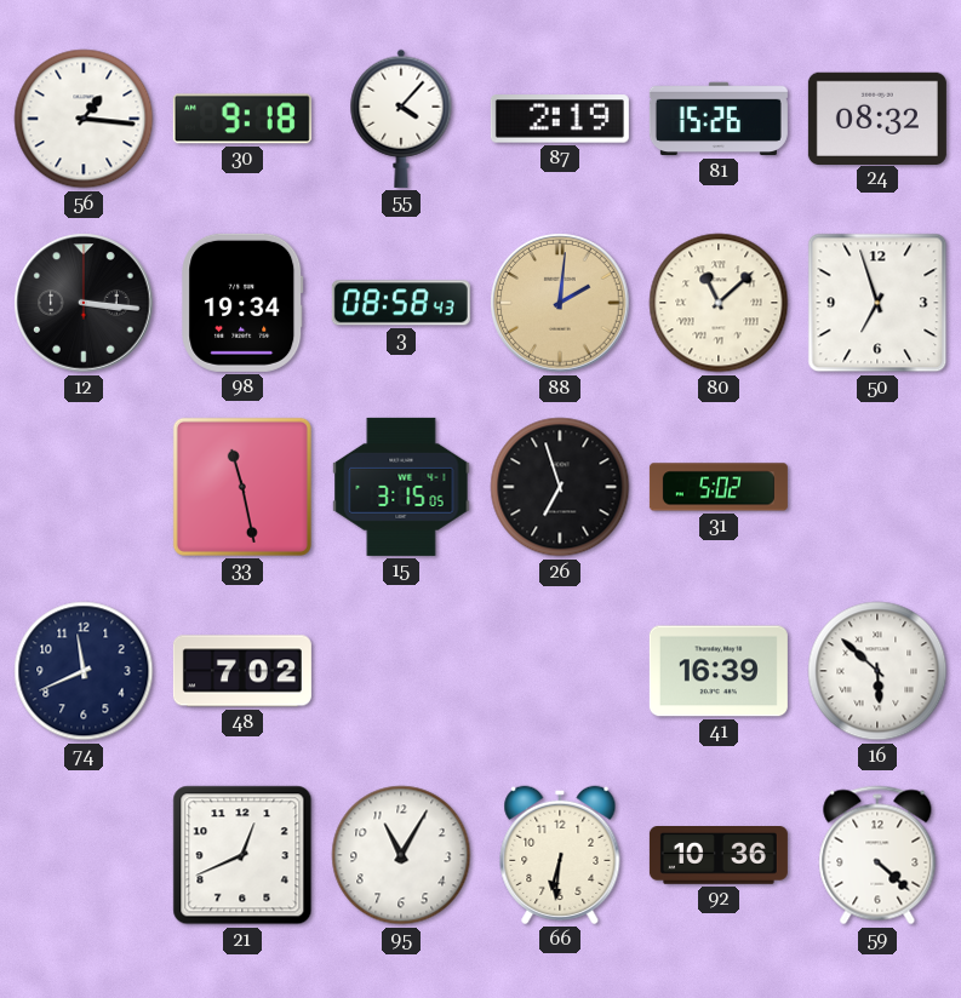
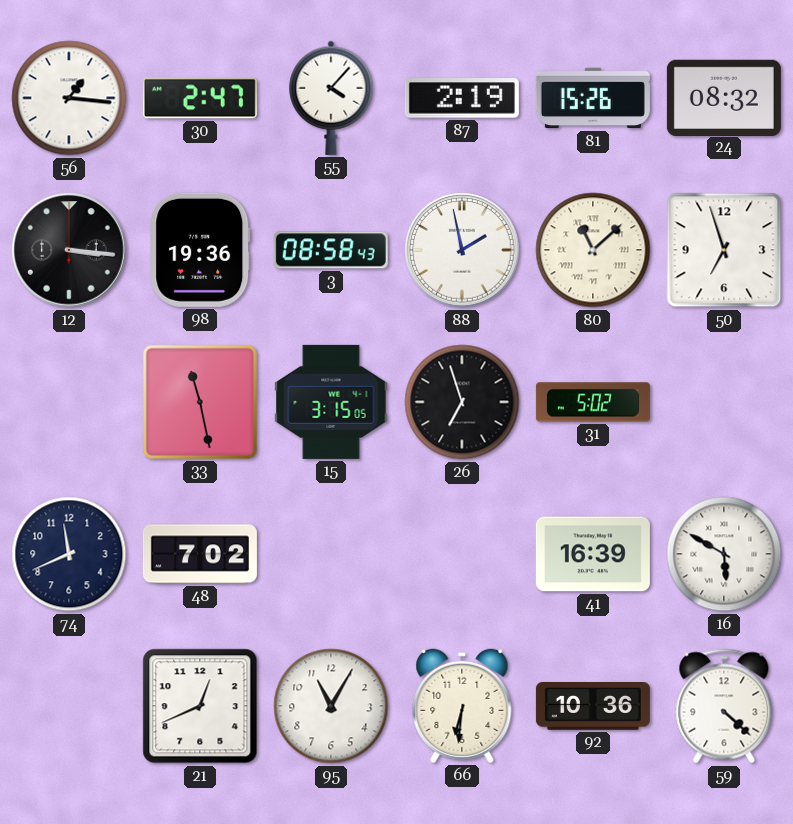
30: 9:18 -> 2:47 (200, 98)
98: 19:34 -> 19:36 (200, 250)
88: 2:01 -> 1:58 (462, 250)
88 dial: champagne -> white (462, 250)
16: 5:52 -> 5:50 (724, 554)
